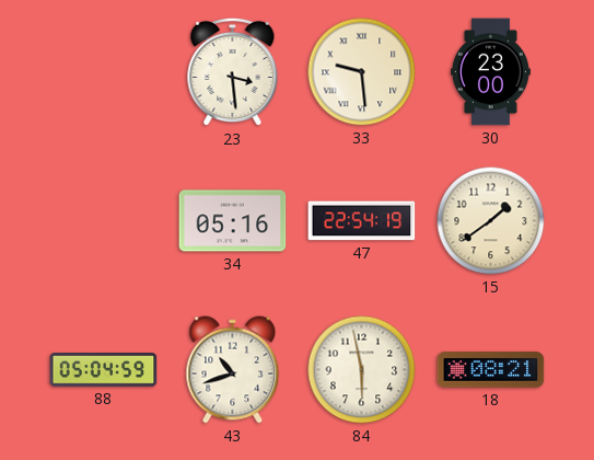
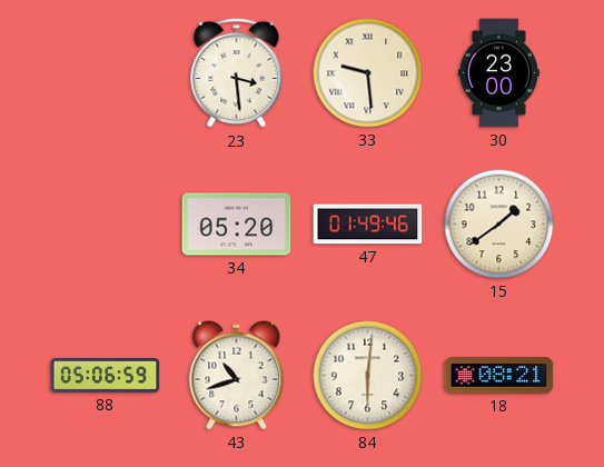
34: 05:16 -> 05:20 (237, 225)
47: 22:54 -> 01:49 (368, 225)
88: 05:04 -> 05:06 (106, 376)
84: 5:58 -> 6:01 (368, 376)
